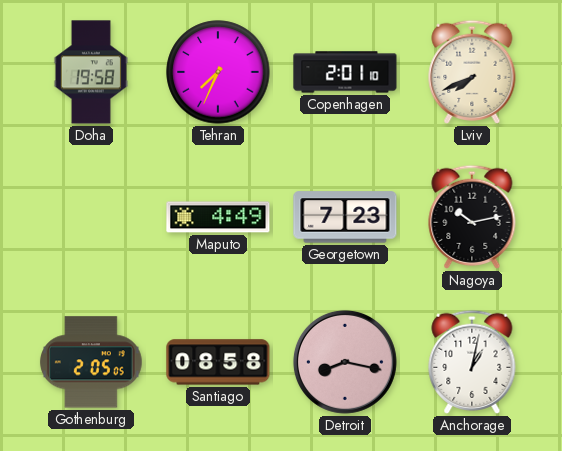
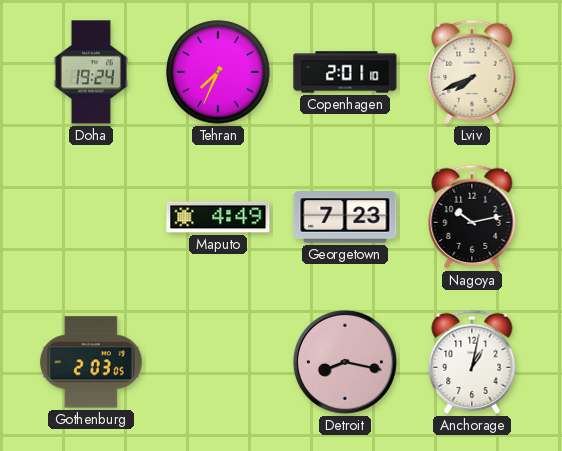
Doha: 19:58 -> 19:24 (91, 72)
Gothenburg: 2:05 -> 2:03 (91, 362)
Santiago: 08:58 -> none (218, 362)
